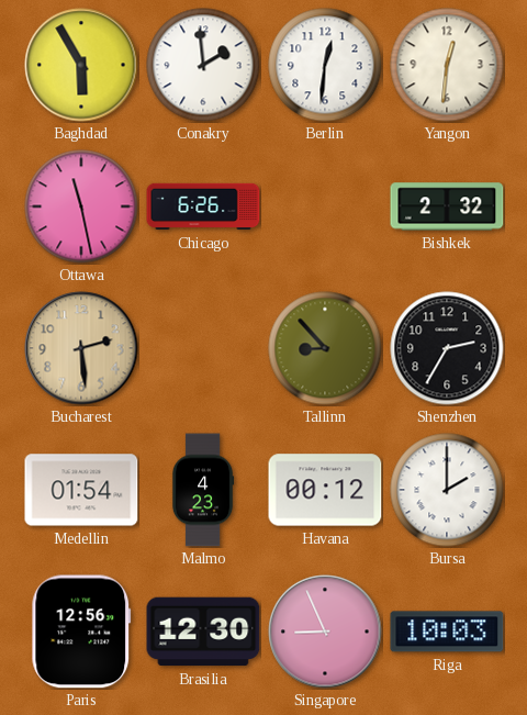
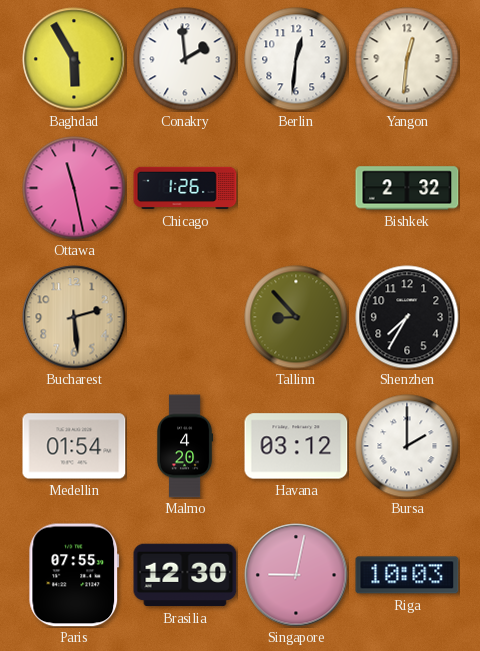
Chicago: 6:26 -> 1:26 (185, 188)
Shenzhen: 2:35 -> 7:35 (407, 317)
Malmo: 4:23 -> 4:20 (185, 446)
Havana: 00:12 -> 03:12 (296, 446)
Paris: 12:56 -> 07:55 (74, 575)
Singapore: 8:56 -> 9:02 (296, 575)
